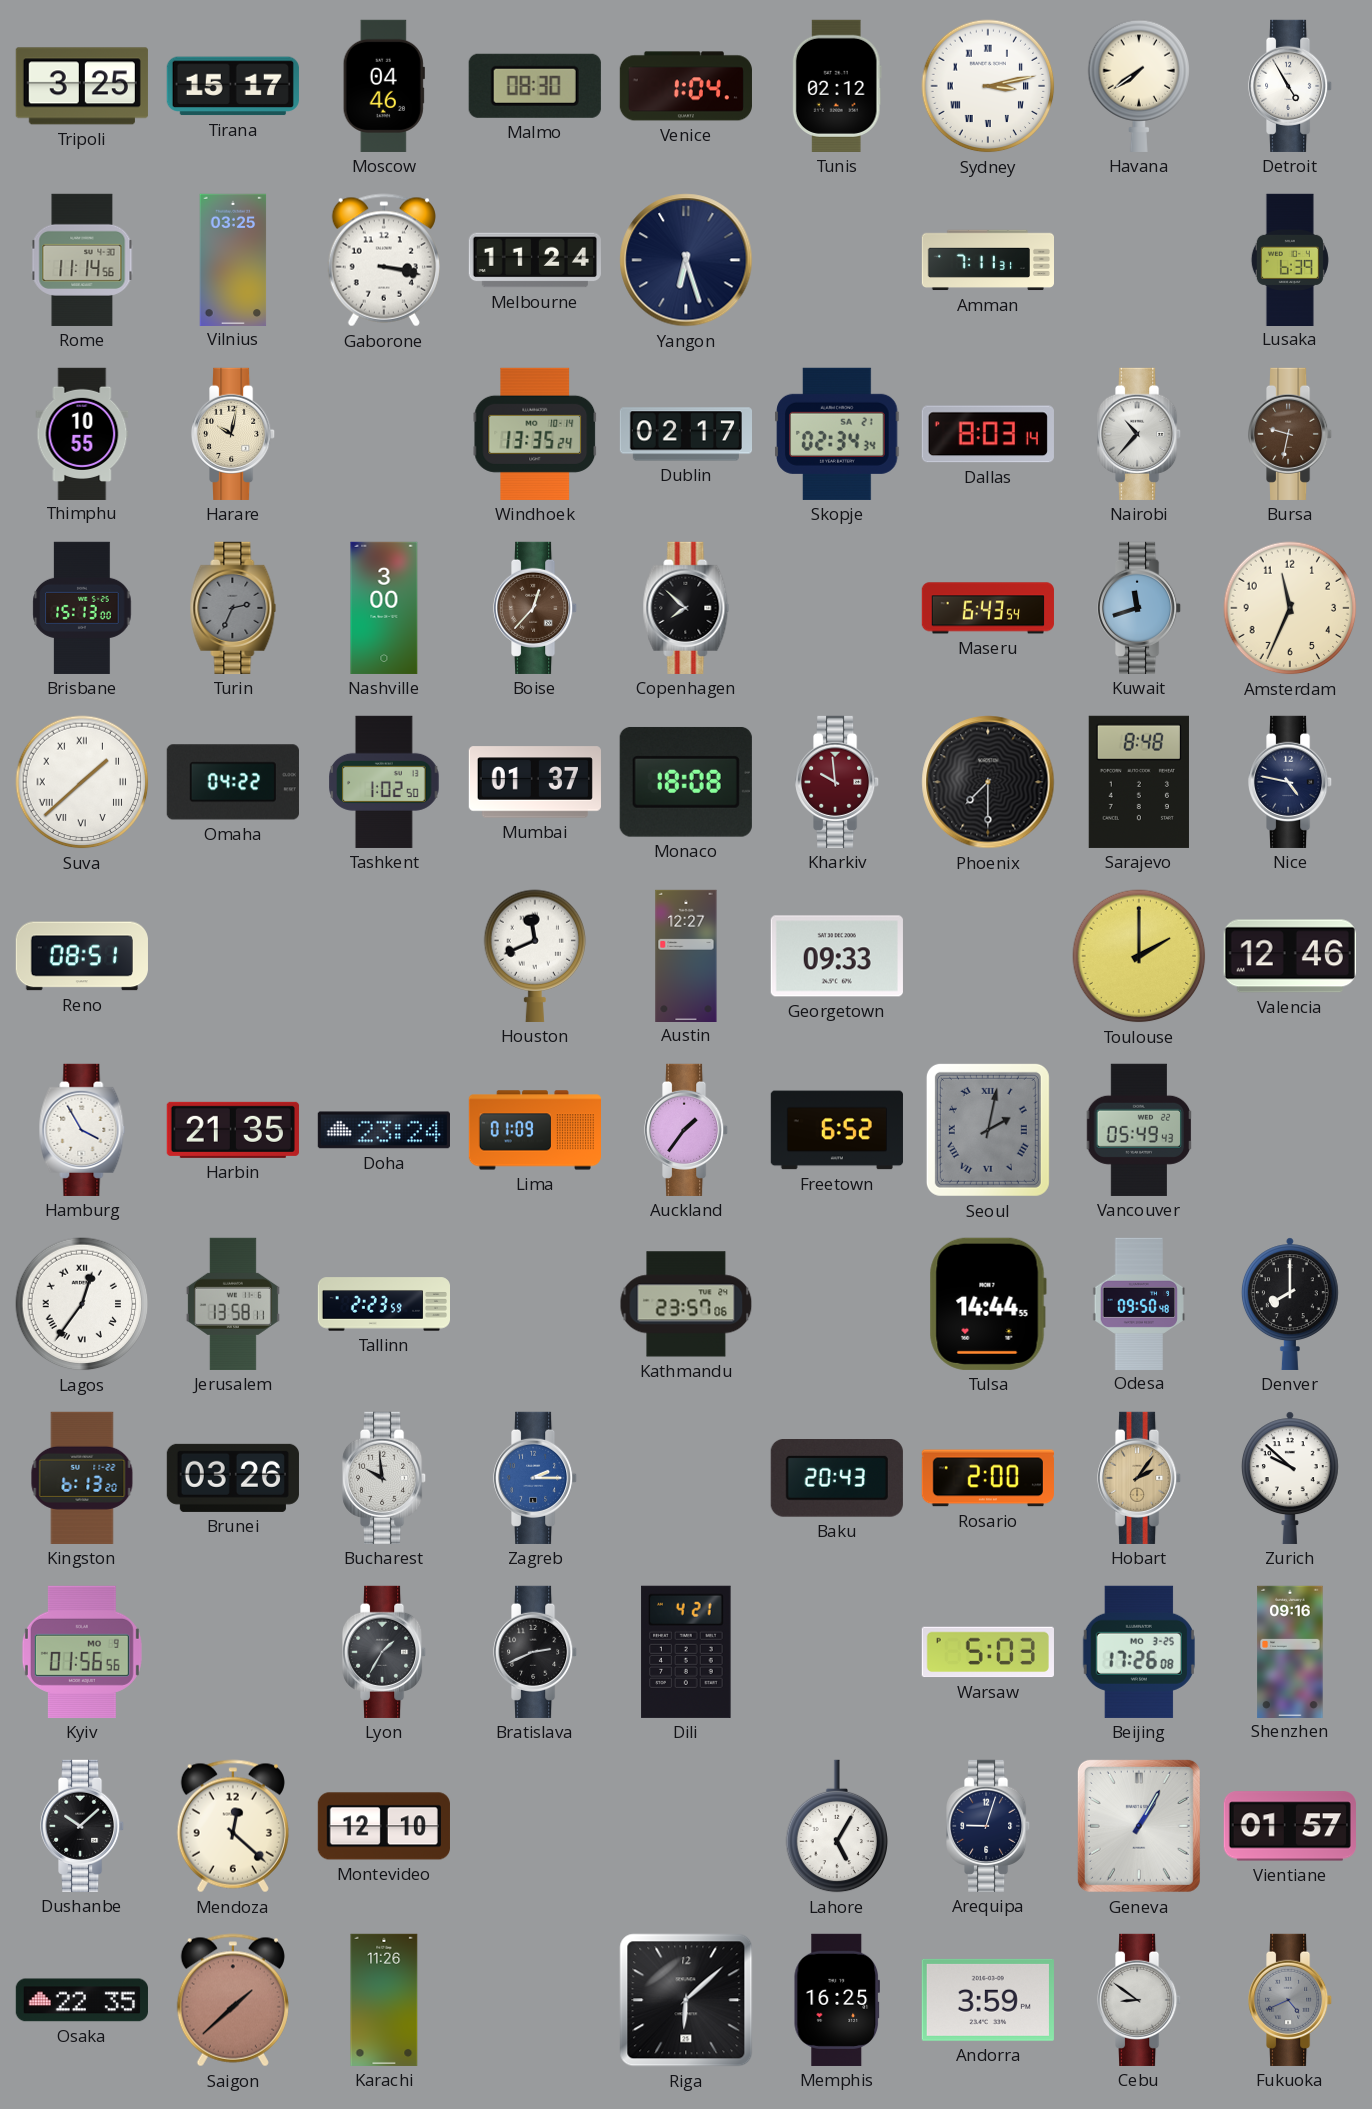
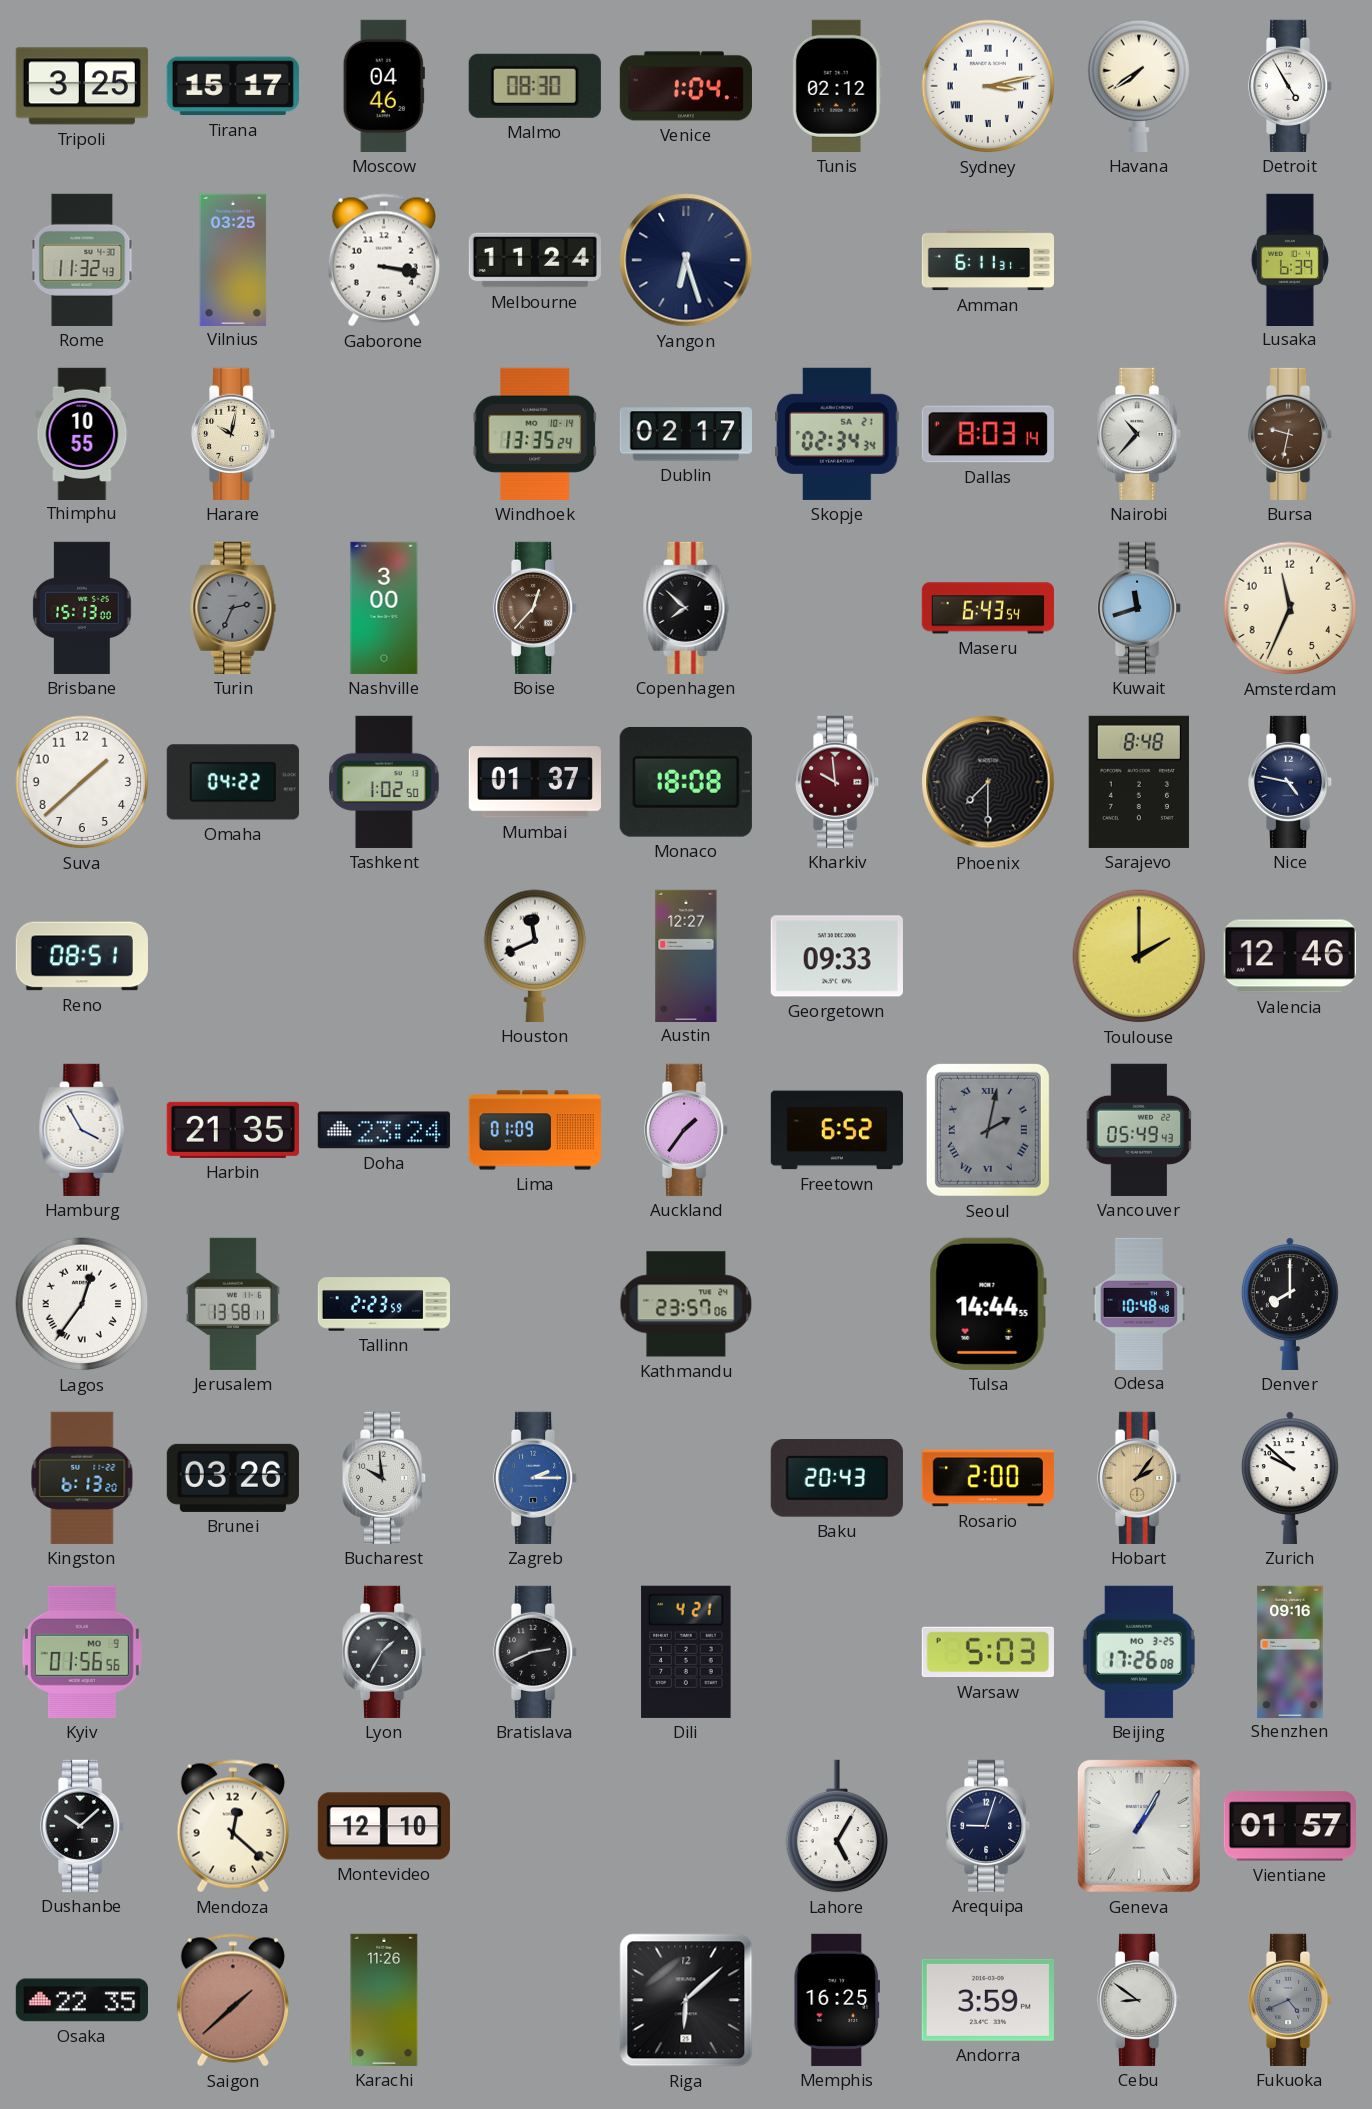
Rome: 11:14 -> 11:32 (82, 260)
Amman: 7:11 -> 6:11 (987, 260)
Suva numerals: Roman -> Arabic (82, 782)
Odesa: 09:50 -> 10:48 (1139, 1303)
